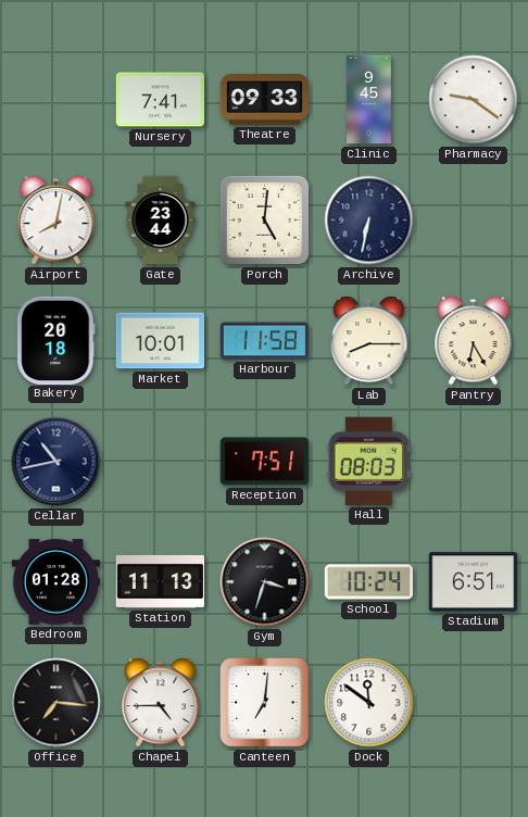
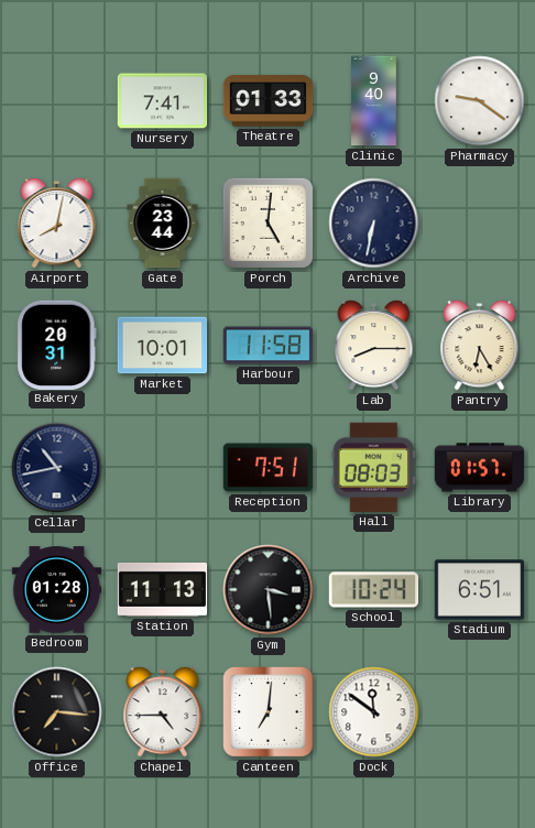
Theatre: 09:33 -> 01:33 (269, 101)
Clinic: 9:45 -> 9:40 (374, 101)
Bakery: 20:18 -> 20:31 (57, 345)
Library: none -> 01:57 (480, 468)
Gym: 3:33 -> 3:29 (269, 590)
